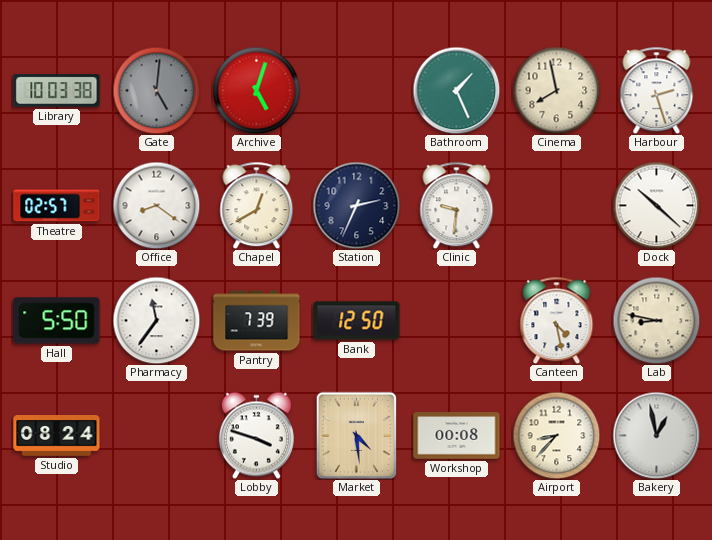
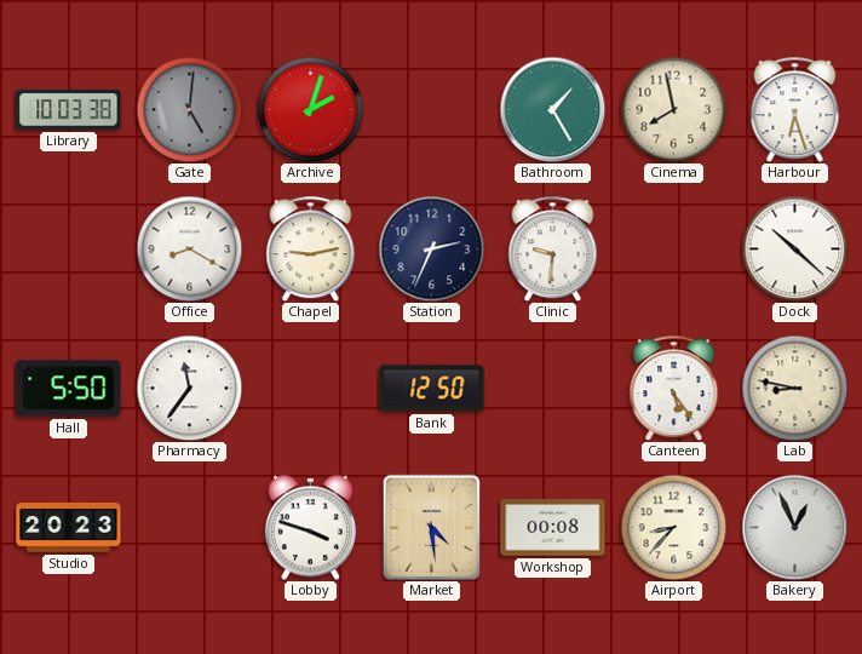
Archive: 5:03 -> 2:03 (310, 109)
Bathroom: 1:26 -> 1:25 (552, 109)
Harbour: 2:27 -> 6:27 (795, 109)
Theatre: 02:57 -> none (57, 206)
Office: 8:21 -> 8:20 (189, 248)
Chapel: 12:40 -> 9:13 (311, 248)
Pantry: 7:39 -> none (257, 321)
Canteen: 4:28 -> 5:24 (674, 388)
Studio: 08:24 -> 20:23 (69, 528)
Bakery: 12:58 -> 12:56 (794, 527)
